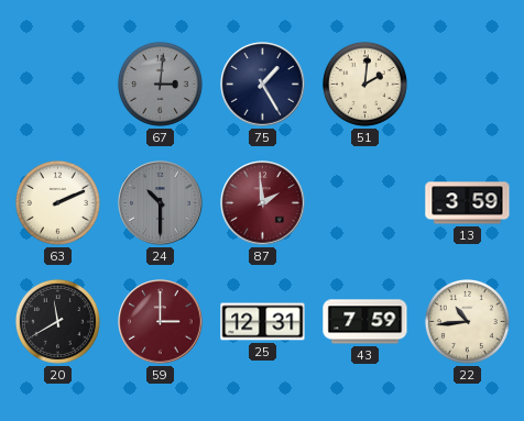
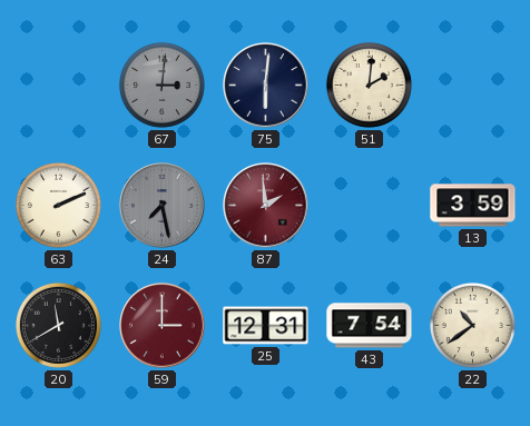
75: 1:25 -> 6:01 (266, 86)
24: 10:30 -> 7:28 (163, 206)
43: 7:59 -> 7:54 (370, 326)
22: 10:44 -> 10:39 (472, 325)
